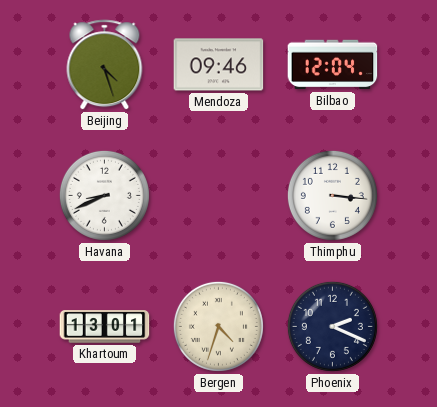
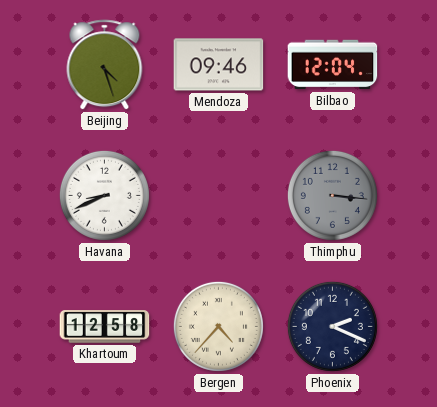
Thimphu dial: white -> grey (332, 195)
Khartoum: 13:01 -> 12:58 (105, 327)
Bergen: 4:33 -> 4:37 (218, 326)
